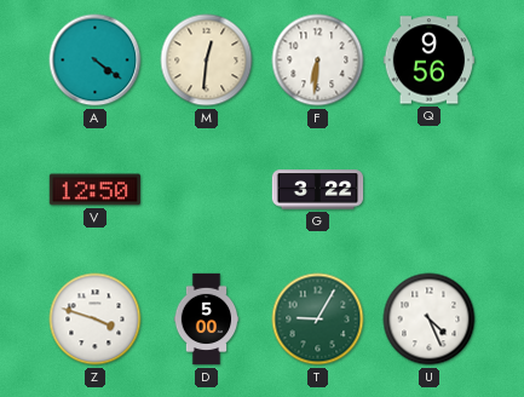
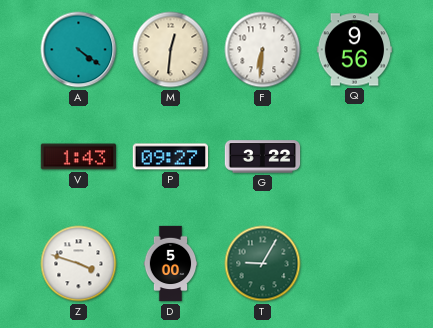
V: 12:50 -> 1:43 (79, 157)
P: none -> 09:27 (170, 157)
U: 4:26 -> none (430, 320)
